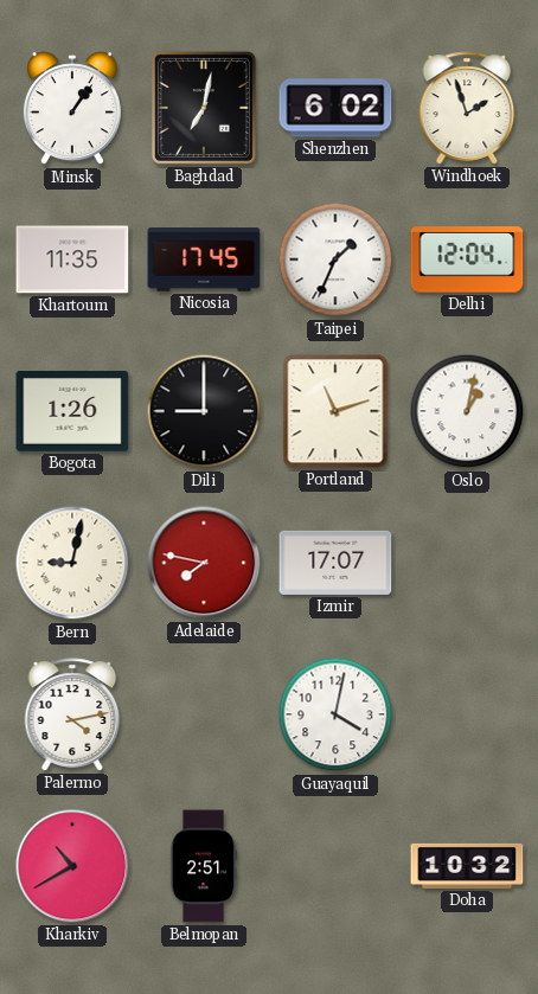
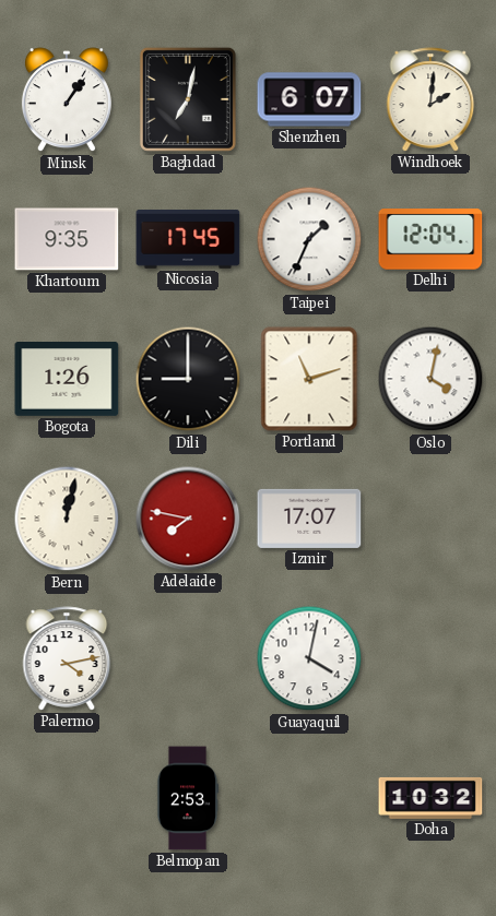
Shenzhen: 6:02 -> 6:07 (309, 99)
Windhoek: 1:57 -> 2:01 (430, 99)
Khartoum: 11:35 -> 9:35 (67, 239)
Oslo: 1:02 -> 4:02 (430, 379)
Bern: 9:02 -> 12:02 (67, 519)
Kharkiv: 10:40 -> none (72, 866)
Belmopan: 2:51 -> 2:53 (187, 798)
